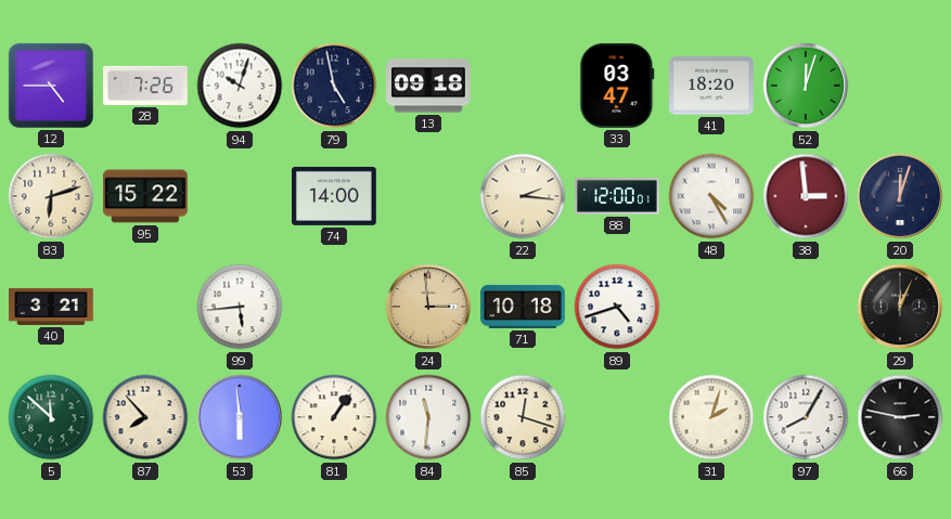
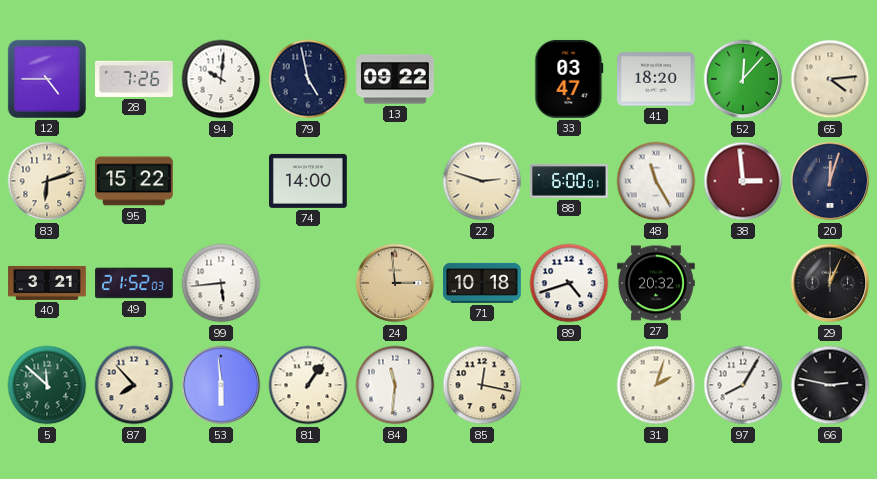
94: 10:03 -> 10:01 (221, 79)
13: 09:18 -> 09:22 (396, 79)
52: 12:03 -> 12:07 (743, 79)
65: none -> 4:14 (830, 79)
22: 2:16 -> 2:48 (482, 181)
88: 12:00 -> 6:00 (570, 181)
48: 4:25 -> 11:25 (656, 181)
49: none -> 21:52 (135, 283)
27: none -> 20:32 (657, 283)
85: 12:18 -> 12:17 (482, 385)
